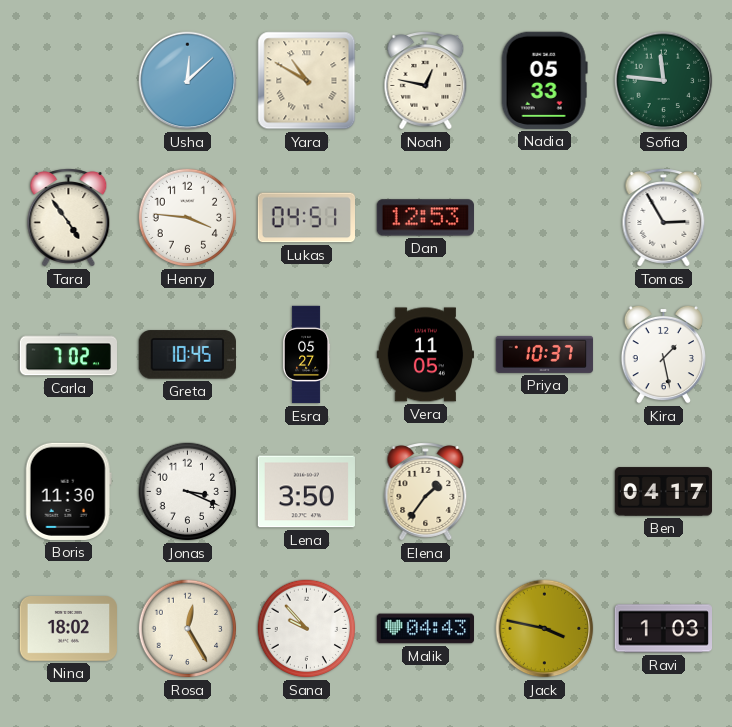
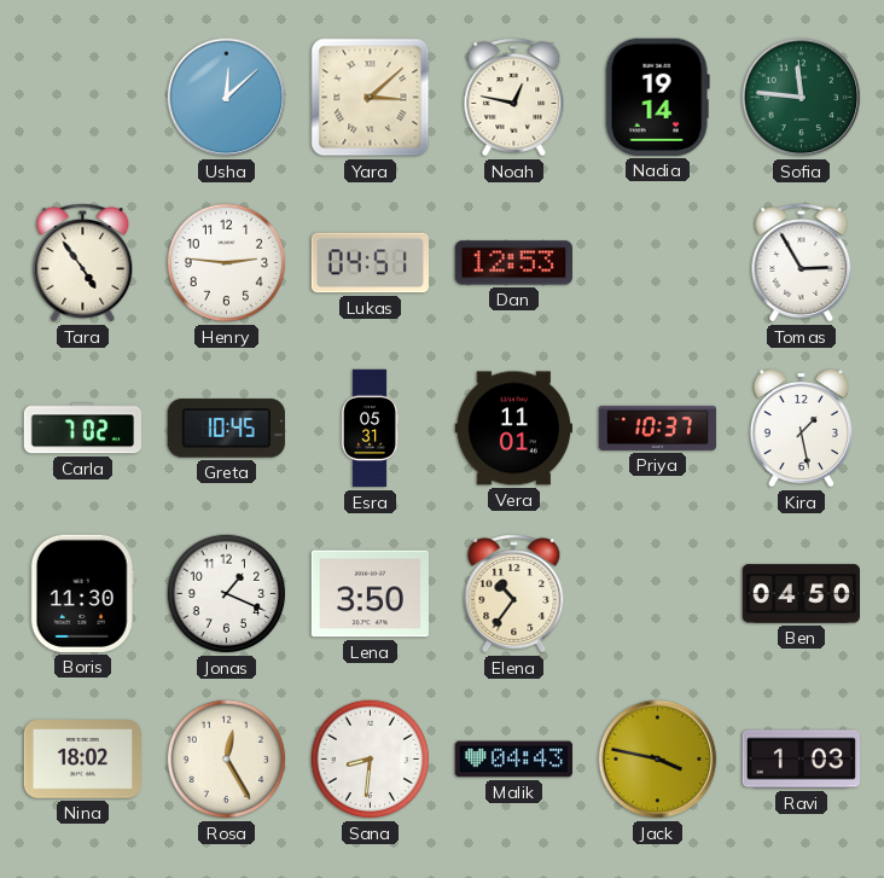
Yara: 10:50 -> 3:08 (371, 98)
Nadia: 05:33 -> 19:14 (657, 97)
Henry: 3:46 -> 2:46 (227, 263)
Esra: 05:27 -> 05:31 (370, 429)
Vera: 11:05 -> 11:01 (513, 429)
Jonas: 3:19 -> 1:19 (227, 594)
Elena: 1:36 -> 10:36 (514, 594)
Ben: 04:17 -> 04:50 (801, 594)
Sana: 9:53 -> 8:31 (371, 760)
